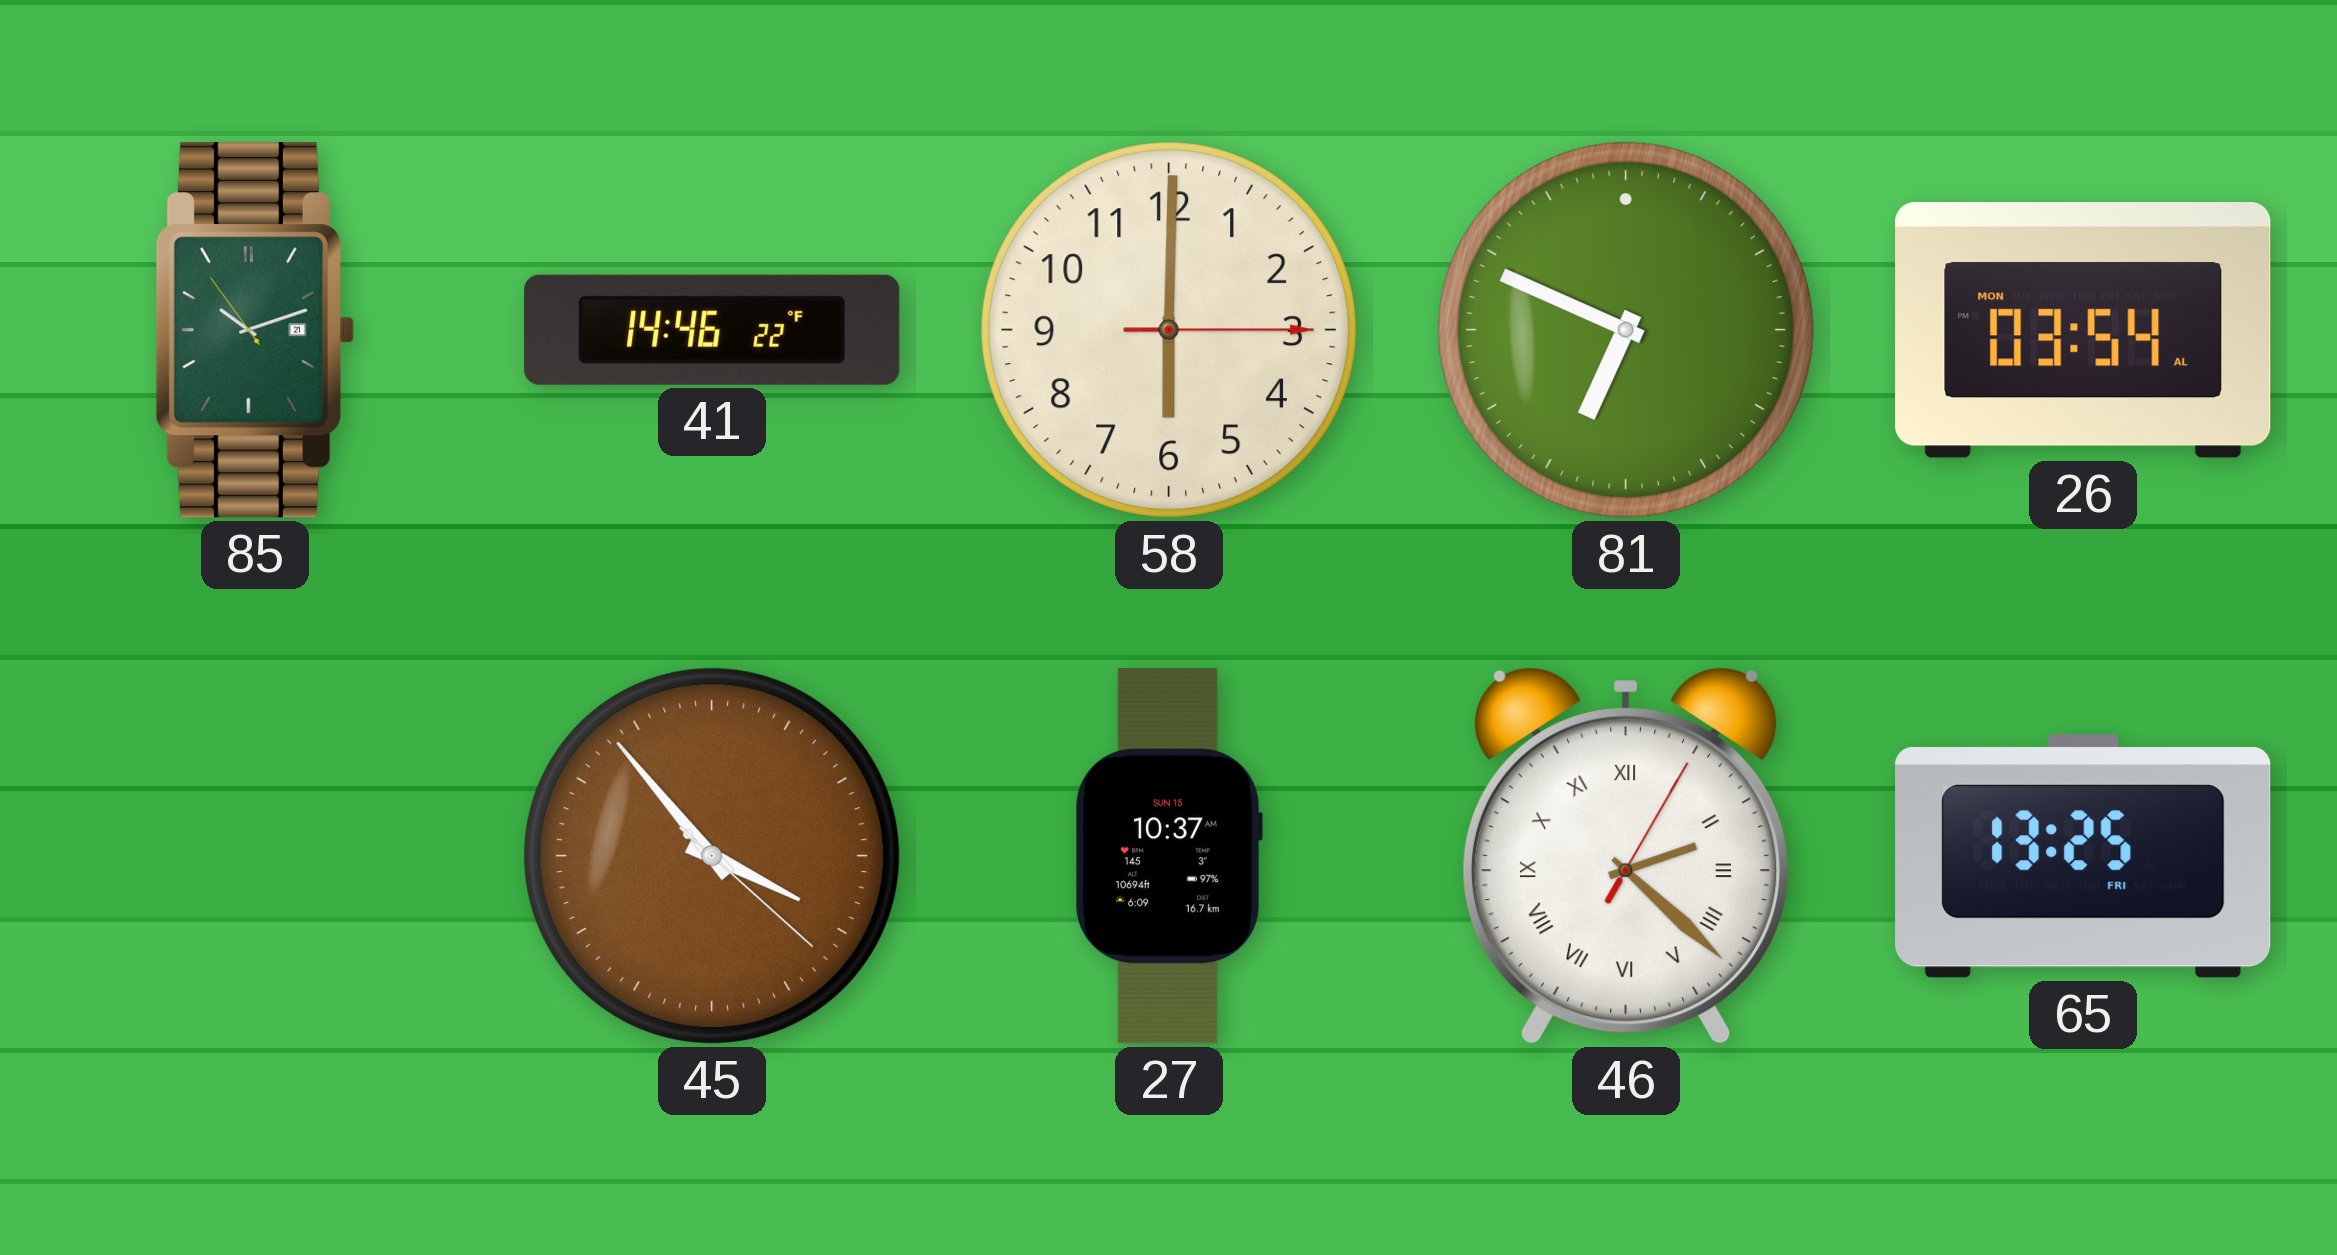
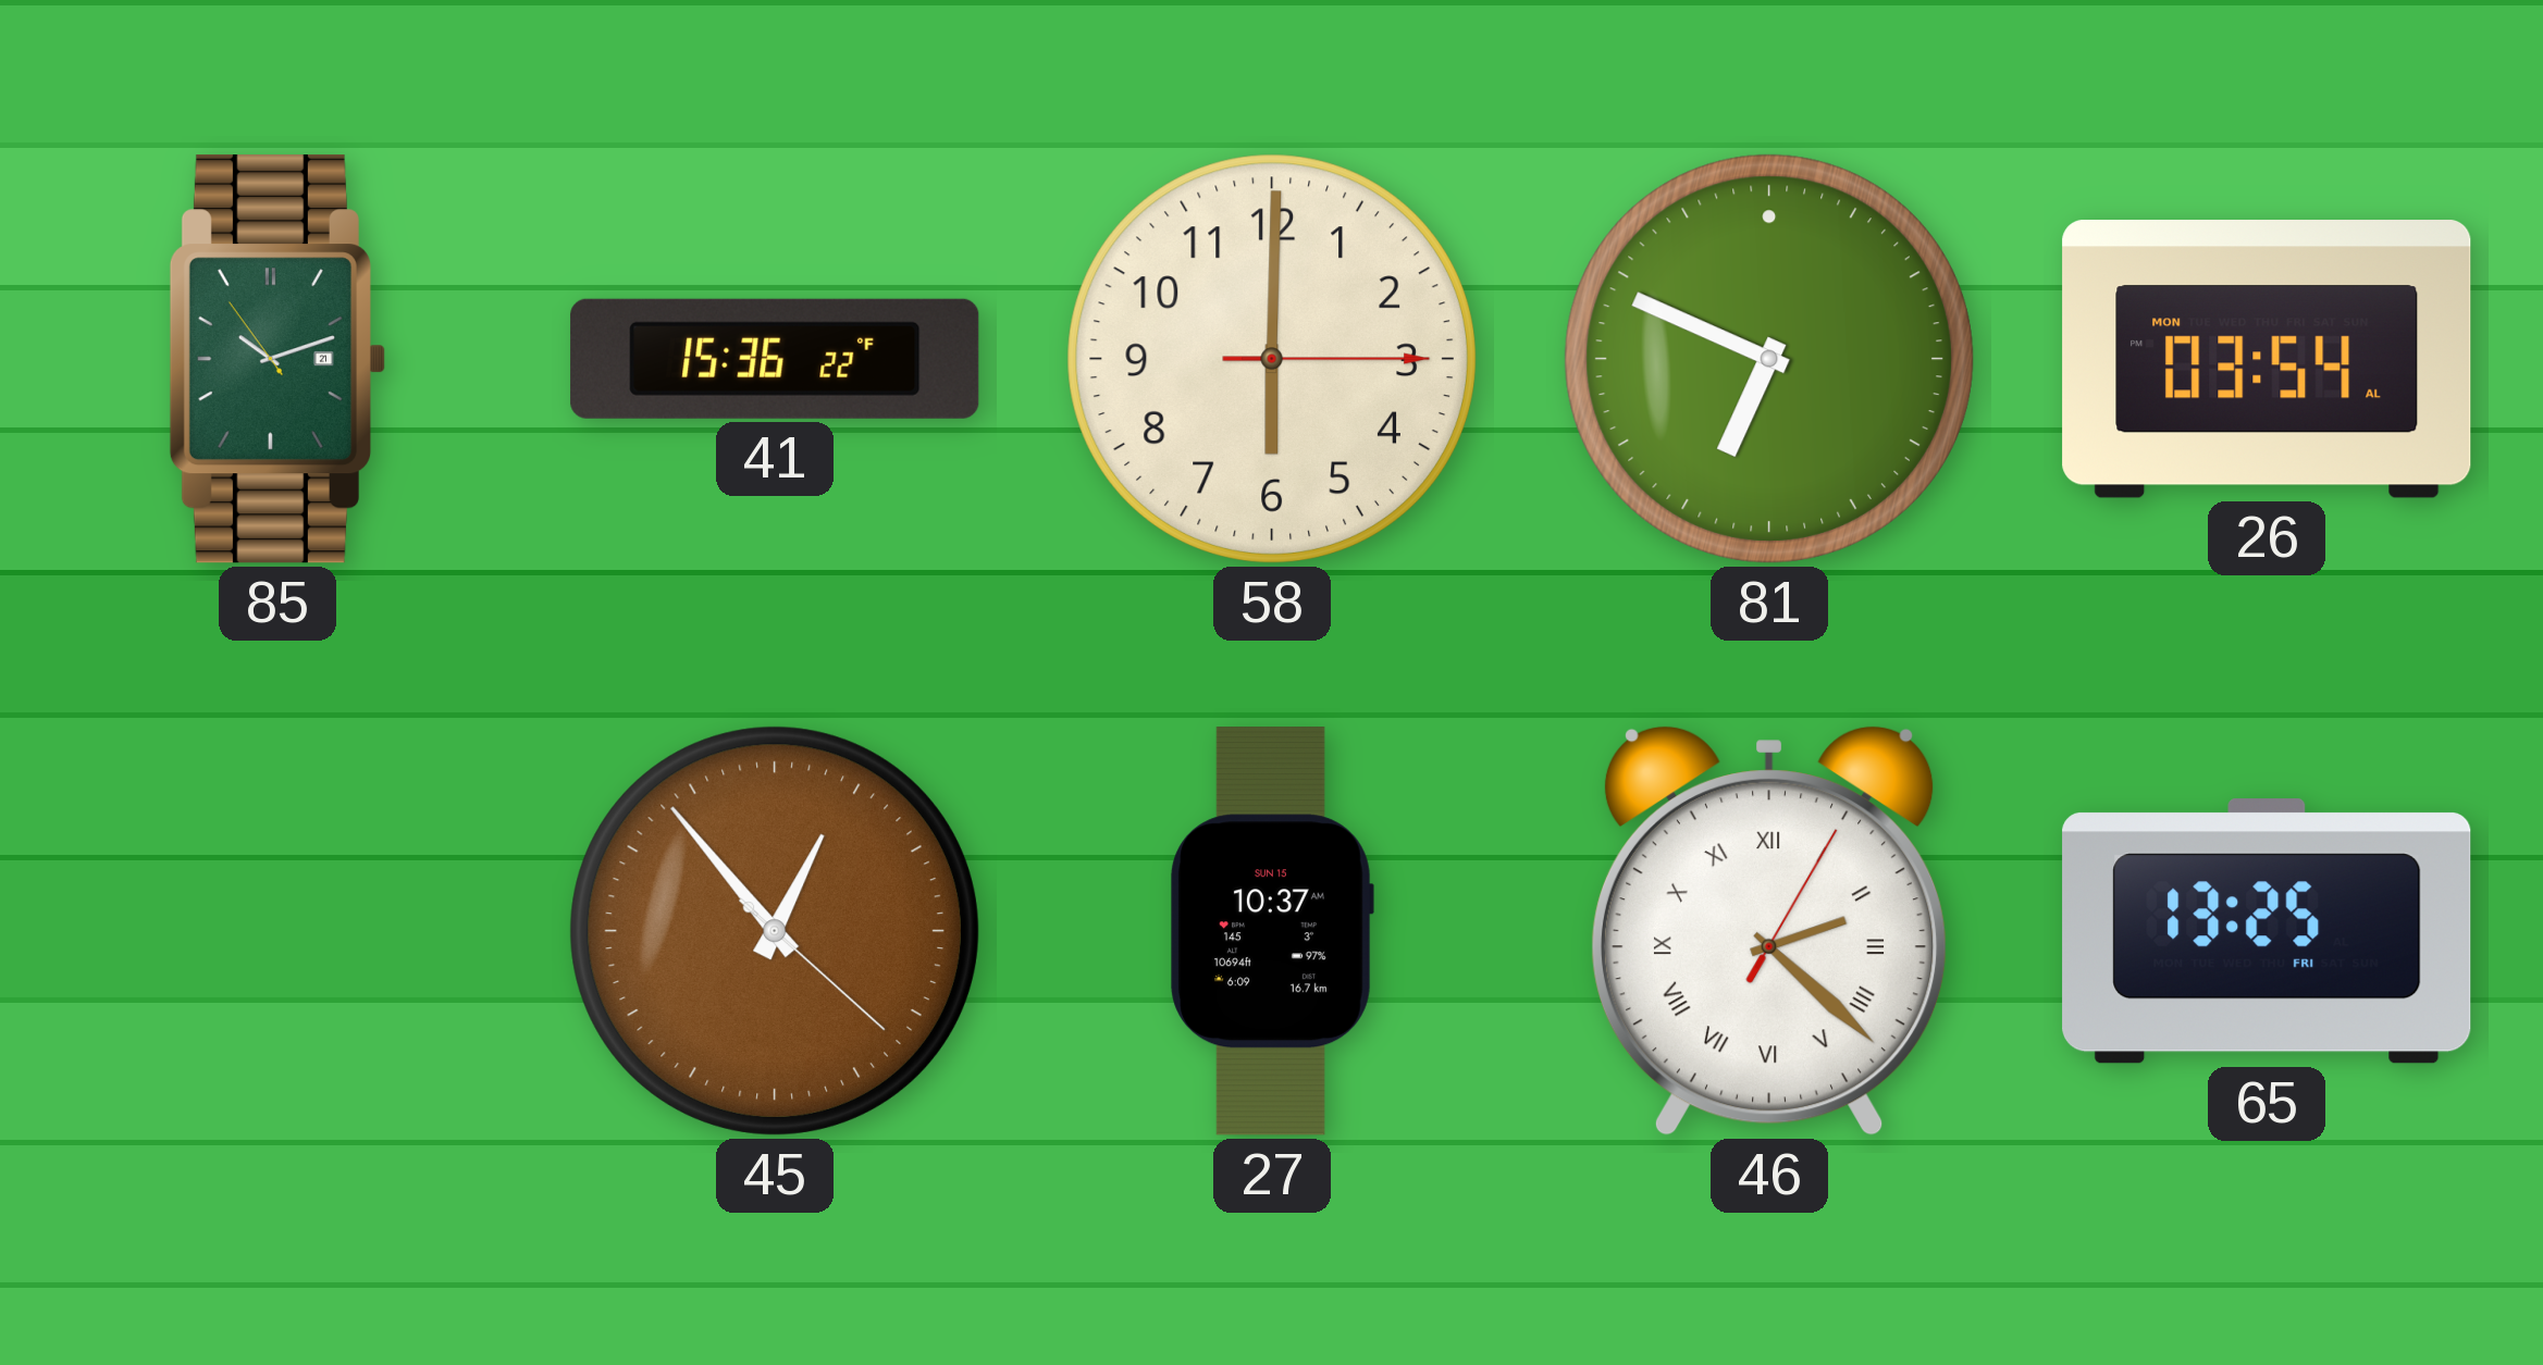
41: 14:46 -> 15:36 (775, 359)
45: 3:53 -> 12:53 (775, 931)
